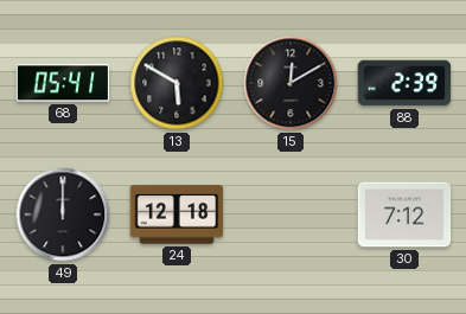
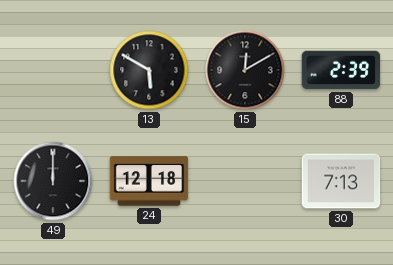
68: 05:41 -> none (63, 83)
30: 7:12 -> 7:13 (341, 181)
